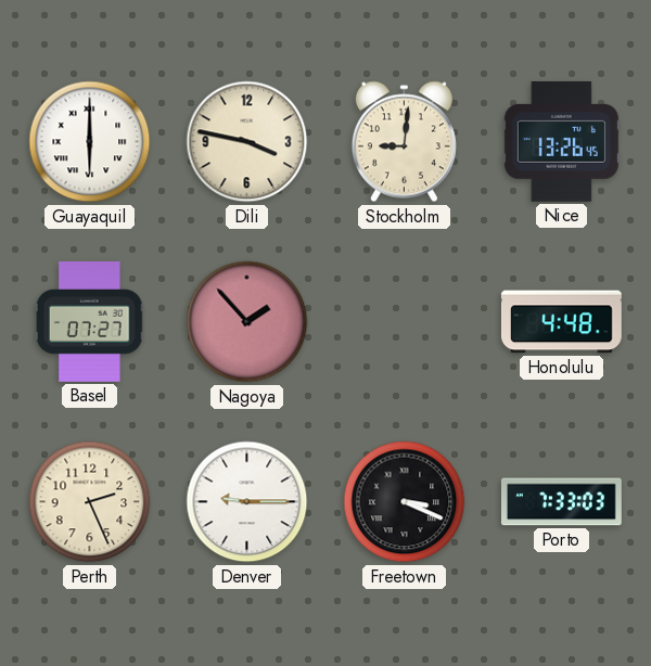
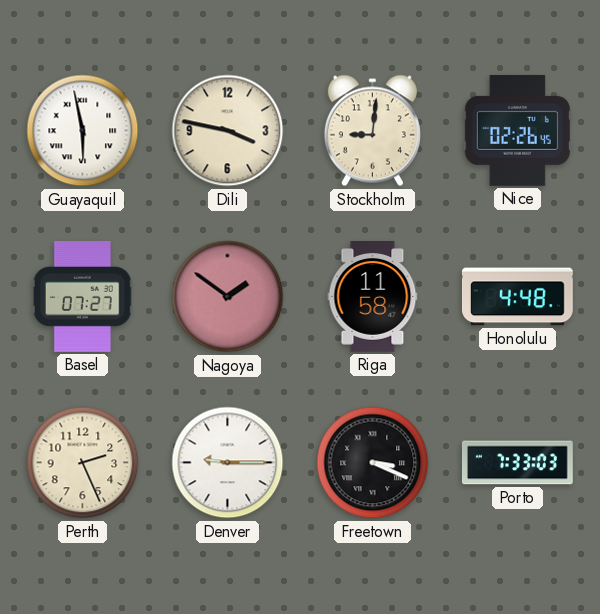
Guayaquil: 6:00 -> 5:58 (83, 131)
Nice: 13:26 -> 02:26 (517, 130)
Nagoya: 1:53 -> 1:51 (228, 297)
Riga: none -> 11:58 (373, 297)
